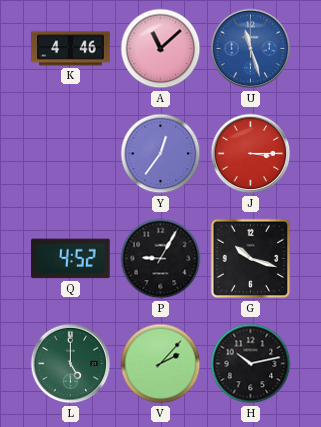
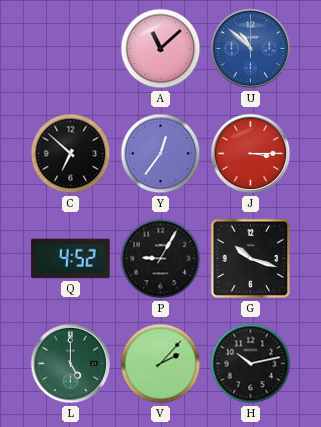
K: 4:46 -> none (71, 49)
U: 11:27 -> 10:52 (251, 49)
C: none -> 6:52 (71, 154)
